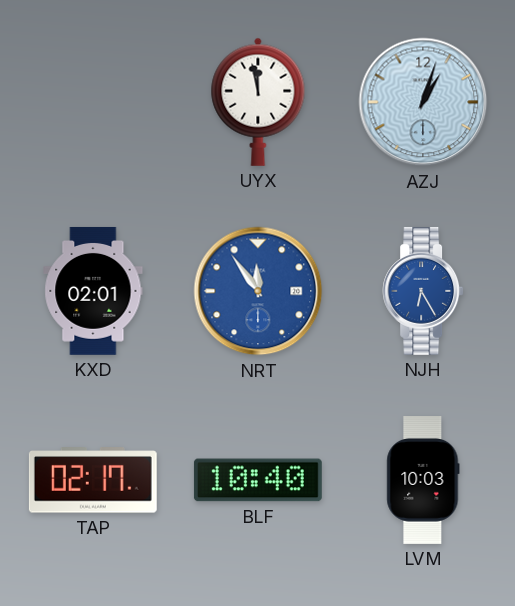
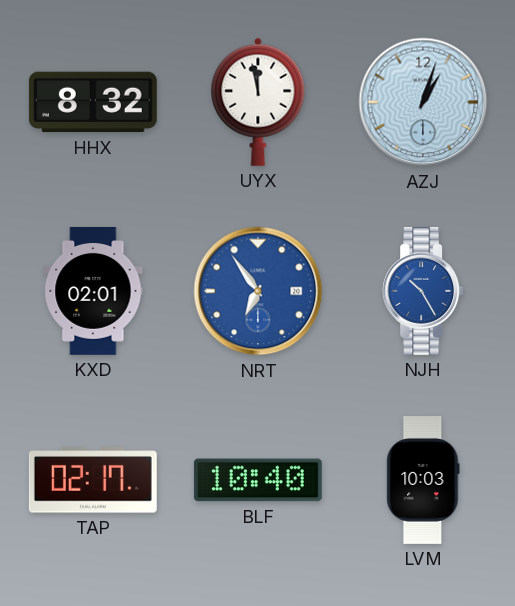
HHX: none -> 8:32 (93, 102)
NRT: 11:54 -> 6:54 (258, 291)
NJH: 6:25 -> 10:25 (423, 291)
